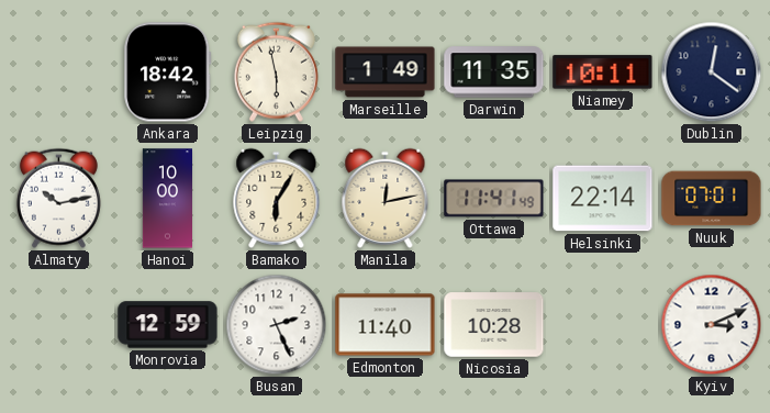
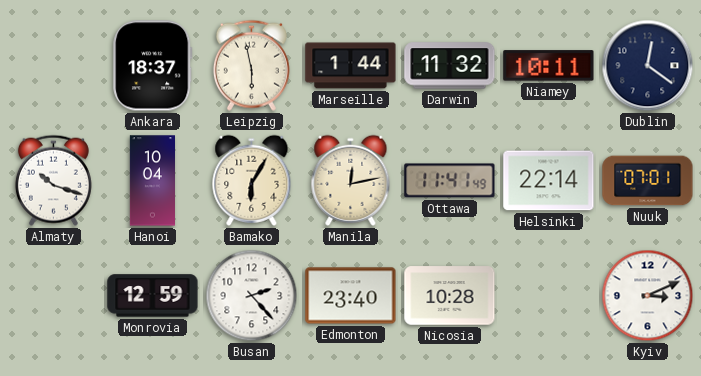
Ankara: 18:42 -> 18:37 (153, 66)
Marseille: 1:49 -> 1:44 (351, 66)
Darwin: 11:35 -> 11:32 (450, 66)
Almaty: 10:13 -> 10:18 (53, 180)
Hanoi: 10:00 -> 10:04 (152, 181)
Busan: 2:26 -> 2:23 (252, 296)
Edmonton: 11:40 -> 23:40 (351, 296)
